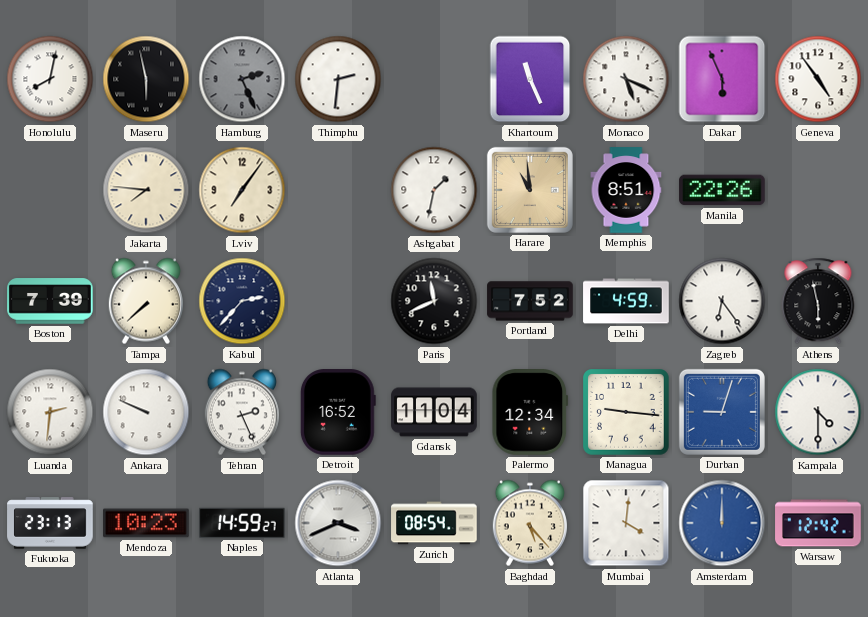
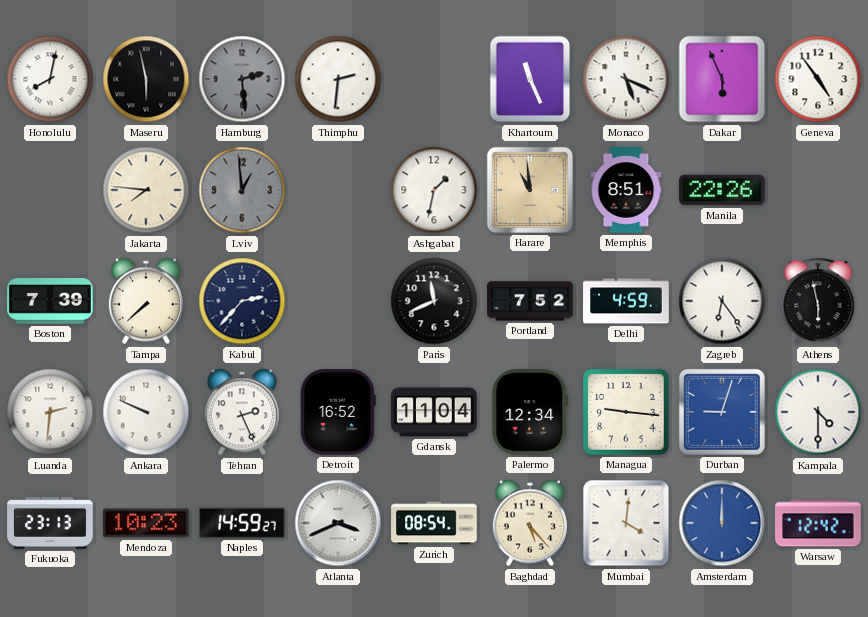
Hamburg: 2:26 -> 2:29 (242, 79)
Lviv: 7:06 -> 12:59 (242, 190)
Lviv dial: cream -> grey (242, 190)
